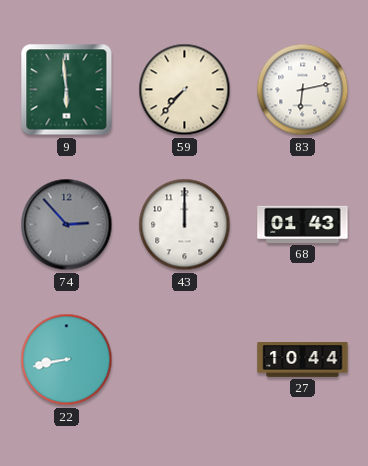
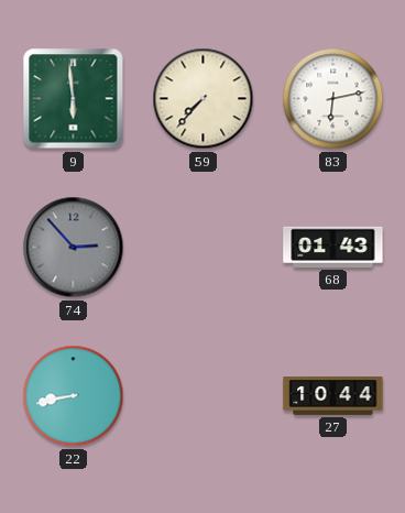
43: 12:00 -> none (185, 225)
